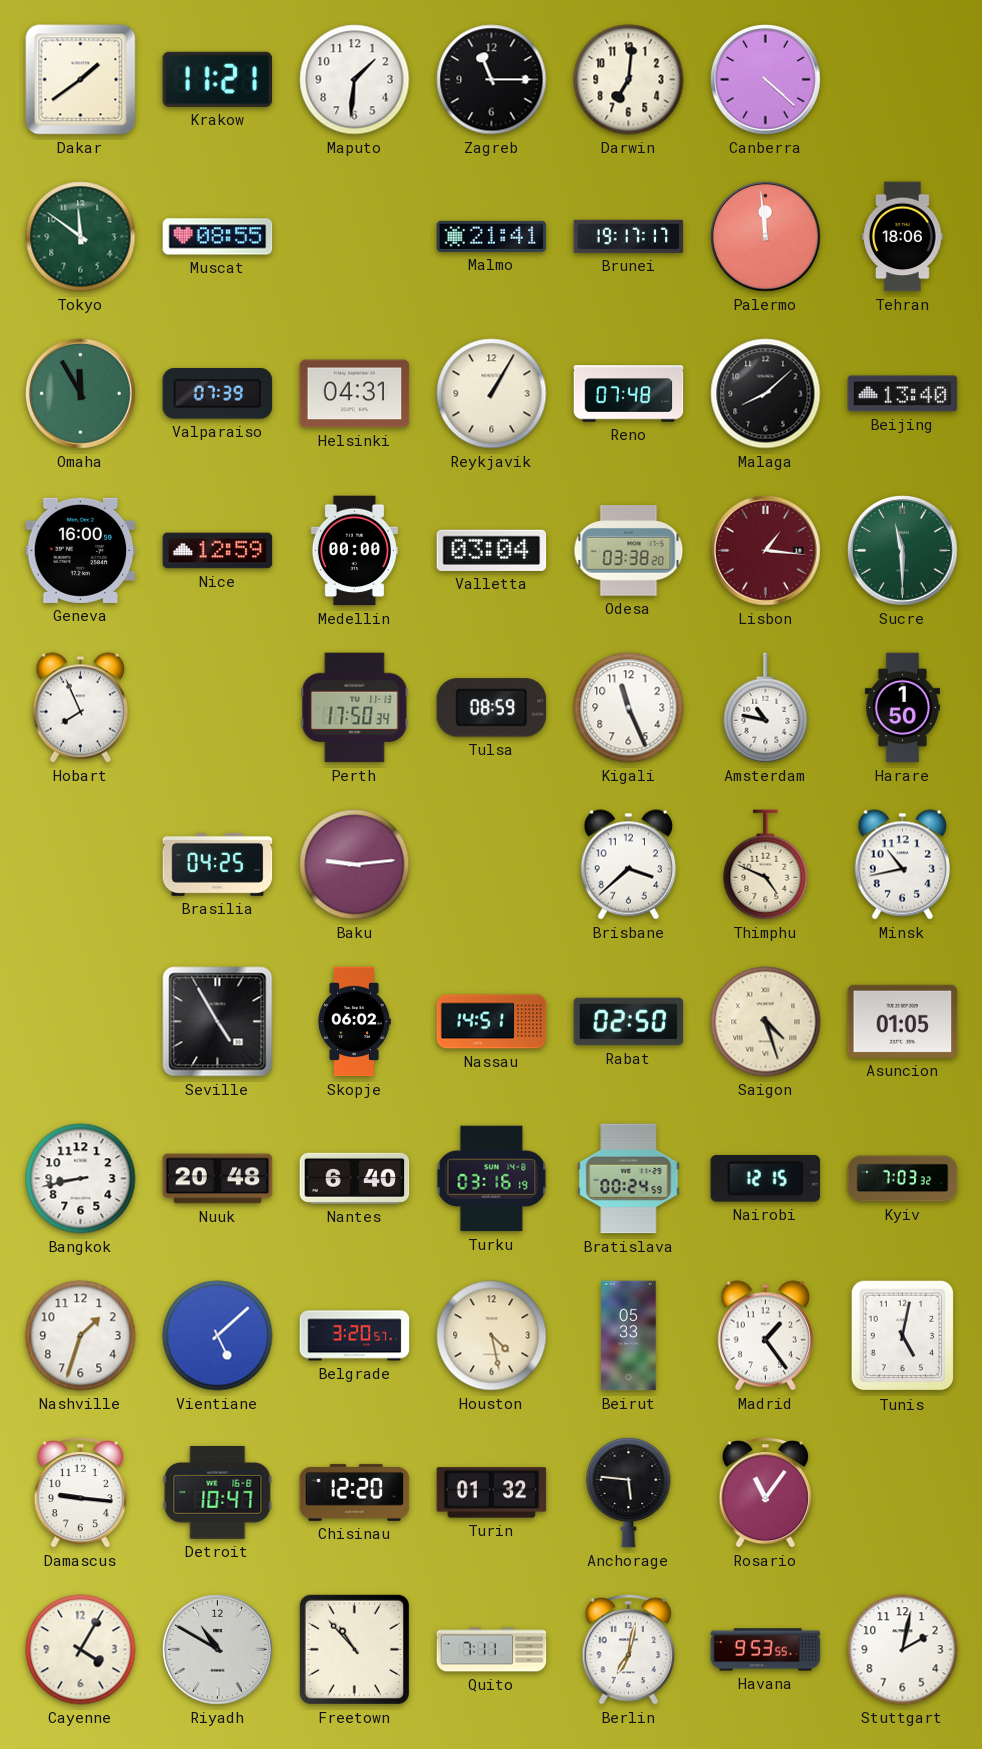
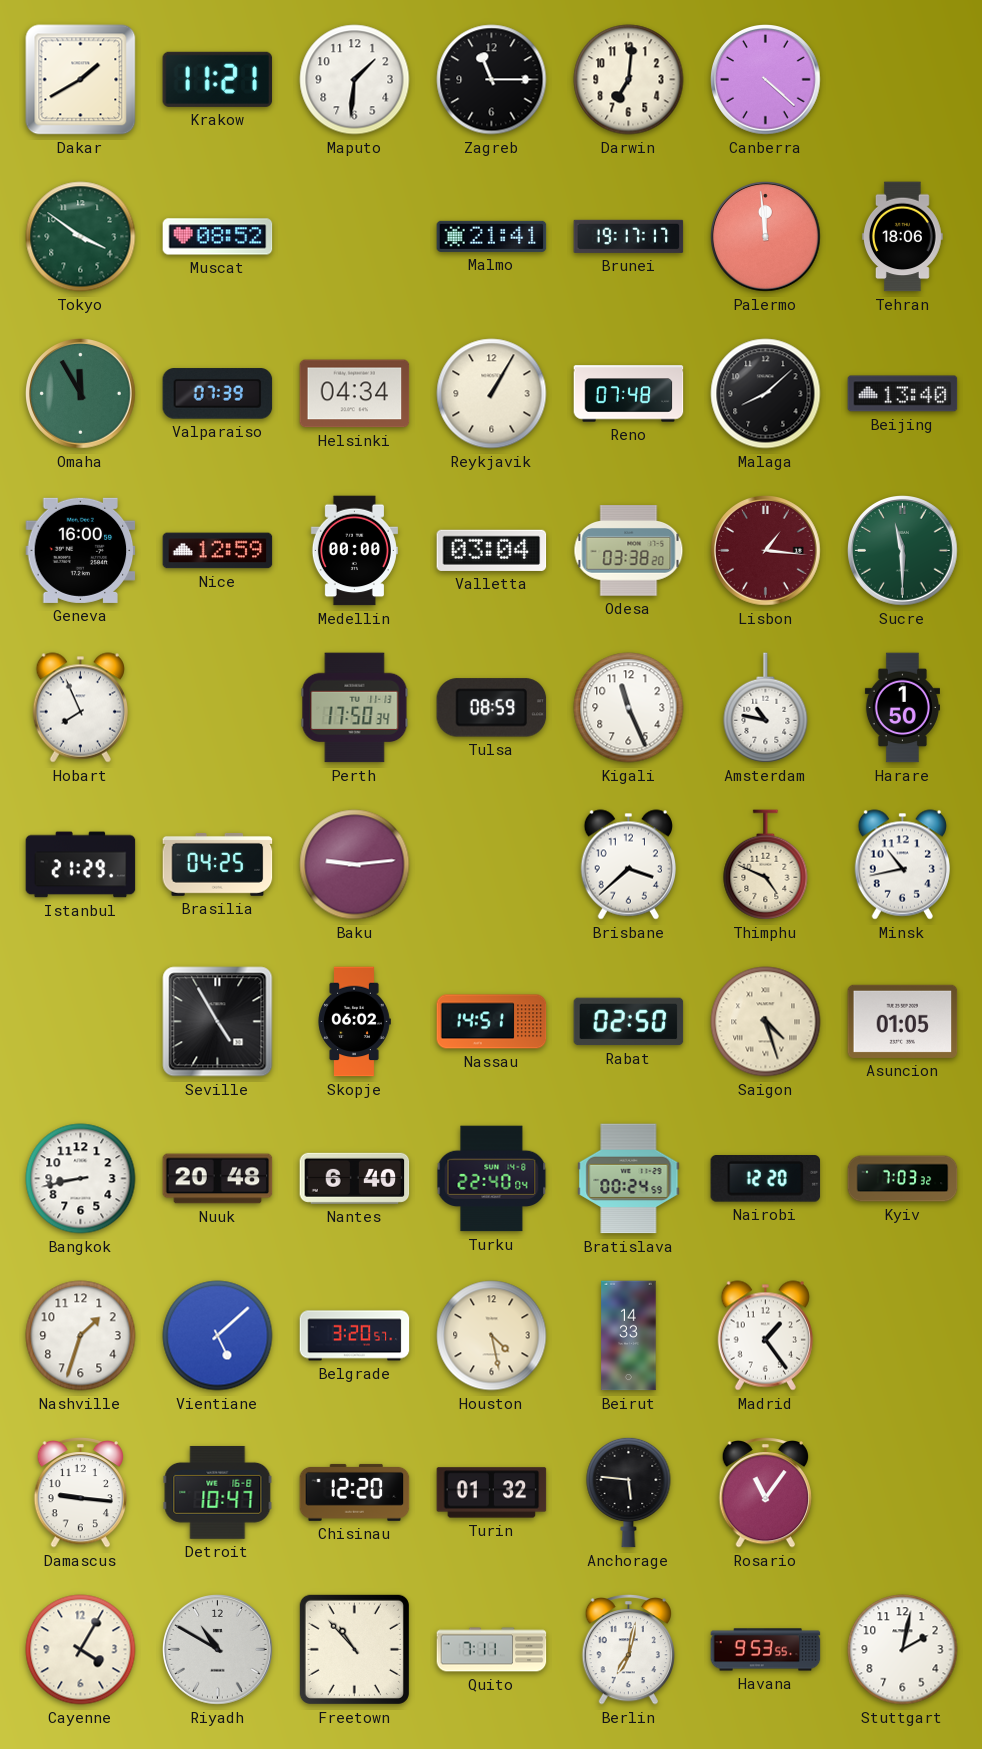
Dakar: 1:39 -> 1:40 (81, 80)
Tokyo: 11:51 -> 3:51 (81, 237)
Muscat: 08:55 -> 08:52 (218, 237)
Helsinki: 04:31 -> 04:34 (355, 394)
Istanbul: none -> 21:29 (81, 865)
Turku: 03:16 -> 22:40 (492, 1179)
Nairobi: 12:15 -> 12:20 (766, 1179)
Beirut: 05:33 -> 14:33 (629, 1336)
Tunis: 5:02 -> none (903, 1336)
